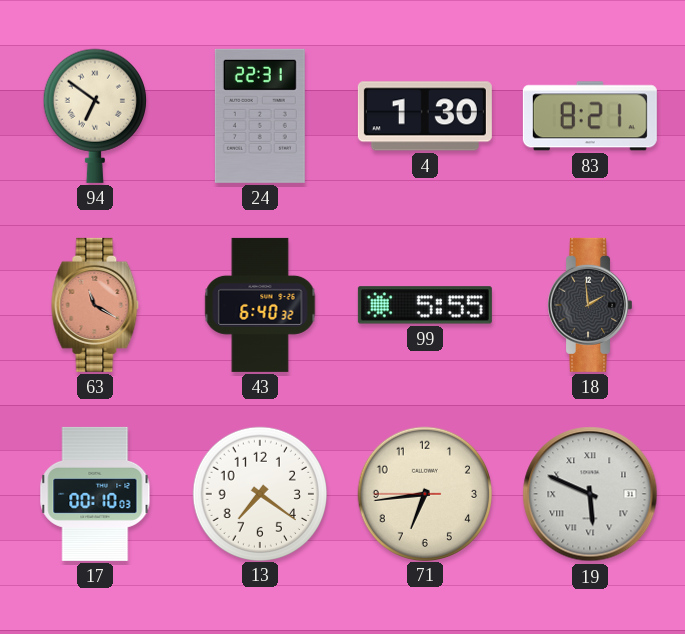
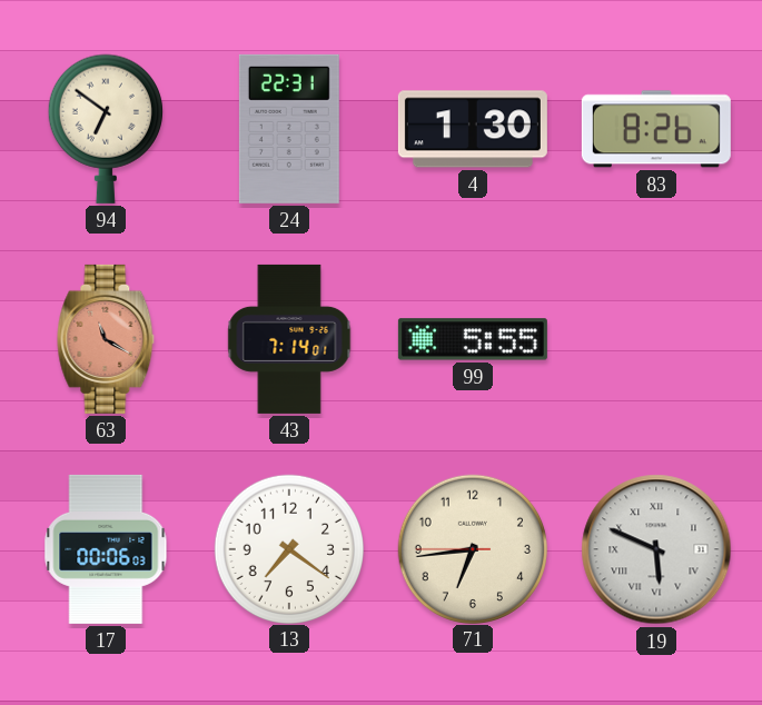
83: 8:21 -> 8:26 (656, 129)
43: 6:40 -> 7:14 (289, 339)
18: 1:59 -> none (590, 305)
17: 00:10 -> 00:06 (106, 549)
